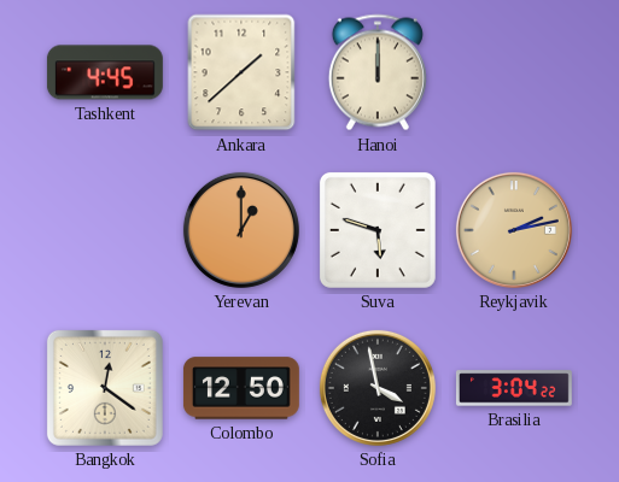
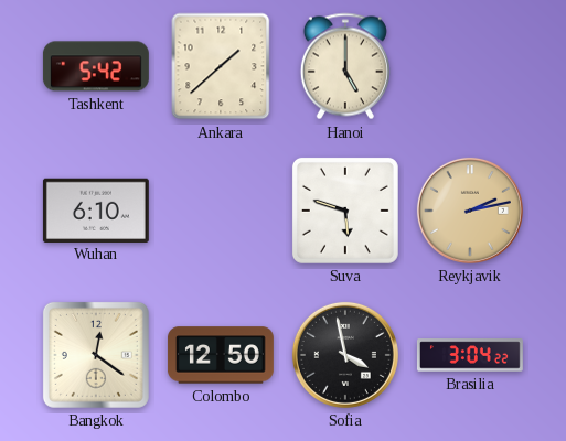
Tashkent: 4:45 -> 5:42 (96, 66)
Hanoi: 12:00 -> 5:00 (345, 66)
Wuhan: none -> 6:10 (96, 209)
Yerevan: 1:00 -> none (241, 230)
